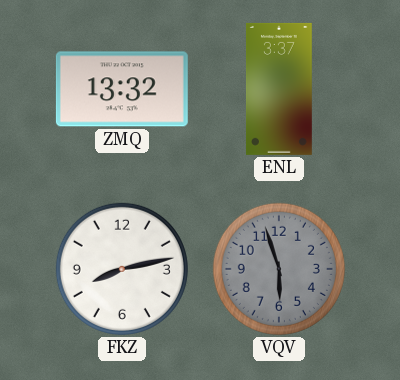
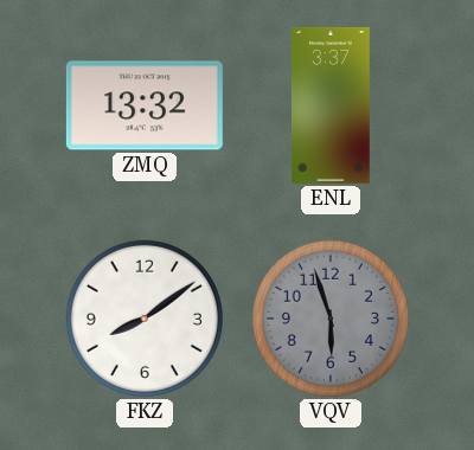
FKZ: 8:13 -> 8:09 (145, 319)
